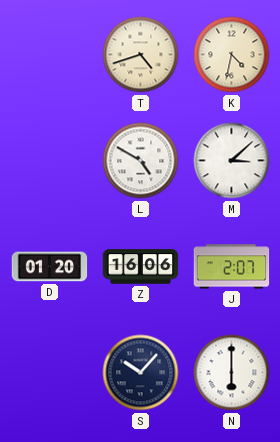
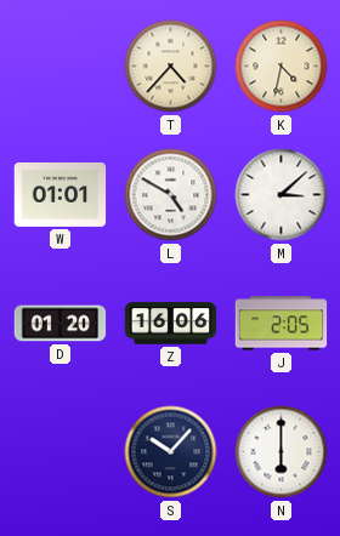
T: 4:42 -> 4:37 (171, 67)
W: none -> 01:01 (61, 194)
J: 2:07 -> 2:05 (282, 324)
